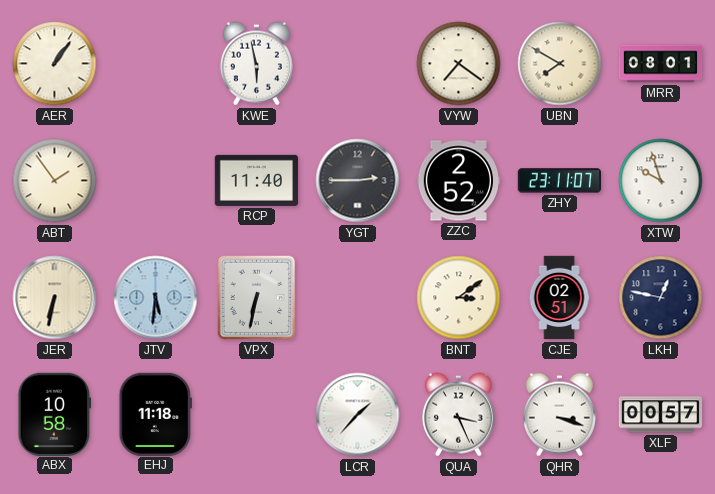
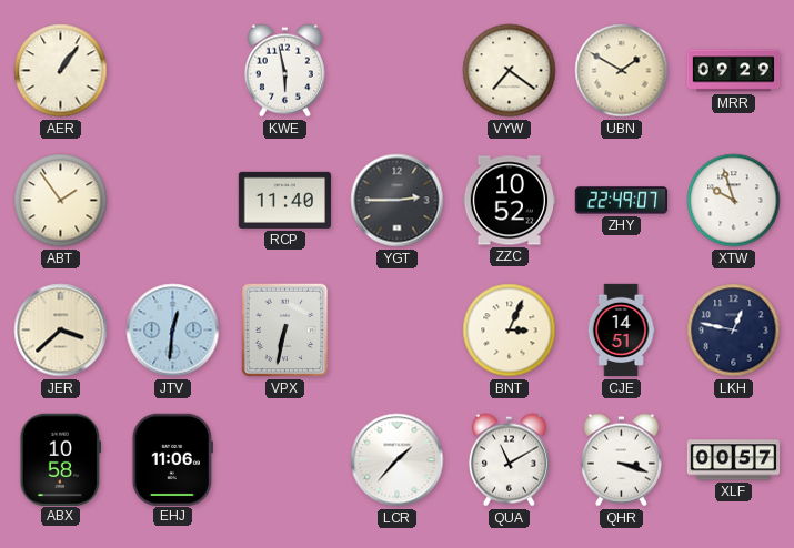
UBN: 7:50 -> 1:50 (622, 71)
MRR: 08:01 -> 09:29 (734, 71)
ZZC: 2:52 -> 10:52 (509, 201)
ZHY: 23:11 -> 22:49 (621, 201)
JER: 6:32 -> 3:38 (61, 331)
JTV: 5:31 -> 12:31 (173, 331)
BNT: 3:09 -> 3:04 (510, 331)
CJE: 02:51 -> 14:51 (621, 331)
EHJ: 11:18 -> 11:06 (172, 459)
QUA: 3:26 -> 11:10 (509, 460)
